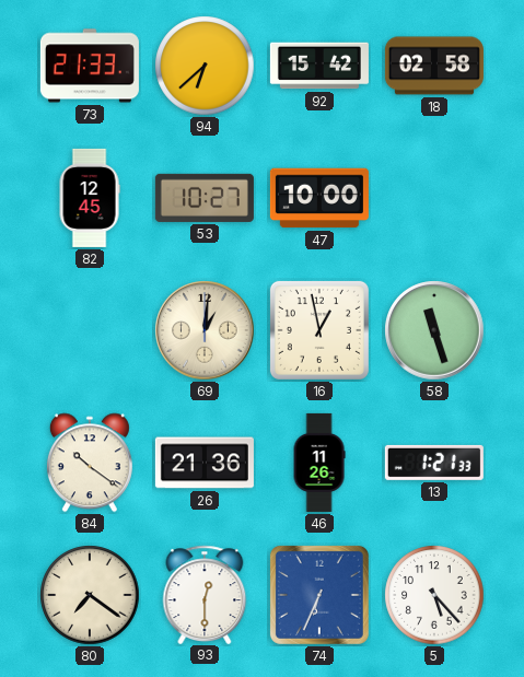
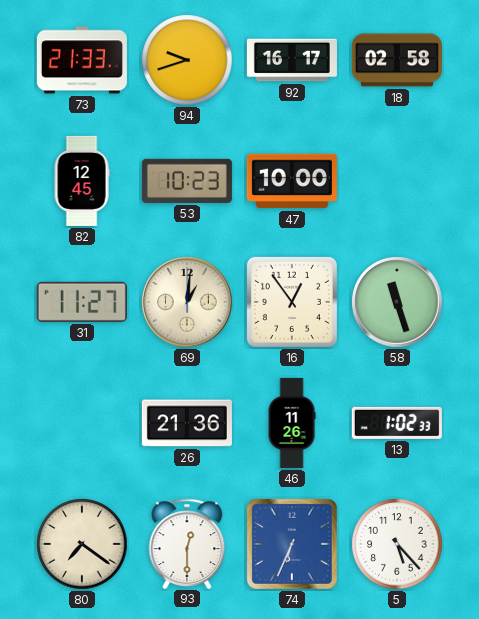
94: 6:38 -> 9:42 (187, 60)
92: 15:42 -> 16:17 (292, 60)
53: 10:27 -> 10:23 (187, 181)
31: none -> 11:27 (82, 302)
16: 12:58 -> 12:54 (292, 302)
84: 10:21 -> none (90, 463)
13: 1:21 -> 1:02 (397, 423)
